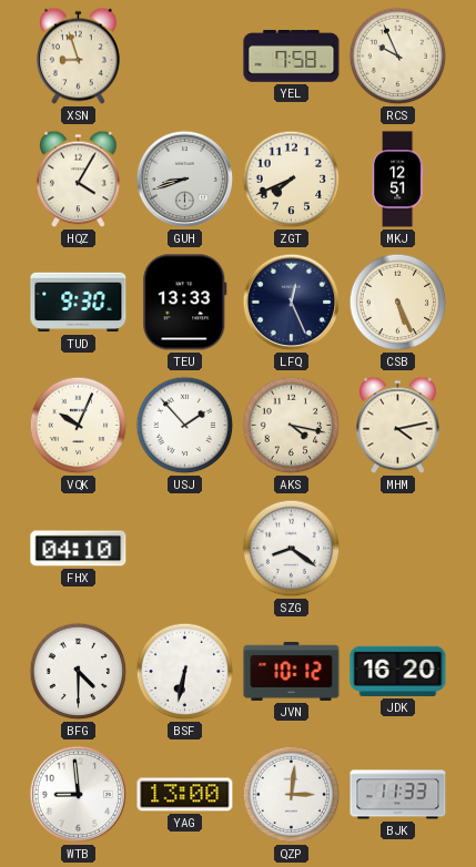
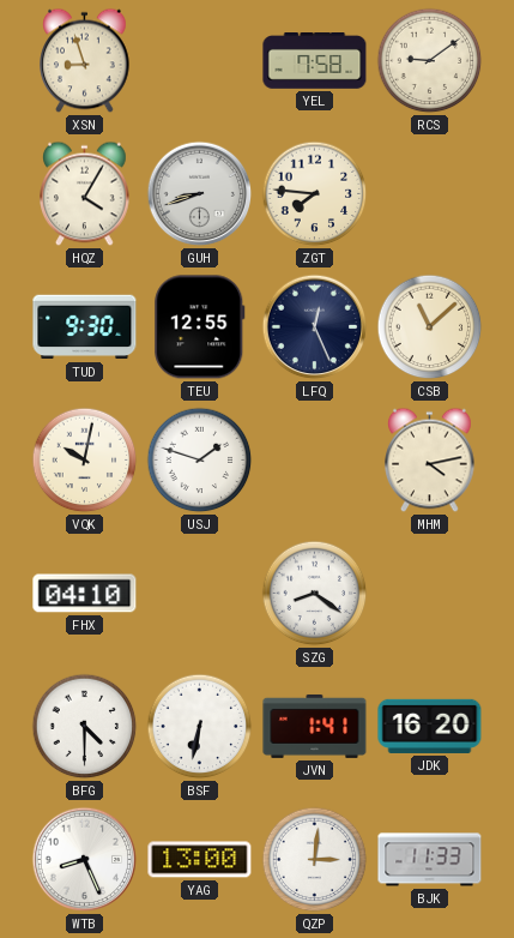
RCS: 9:56 -> 9:09 (430, 61)
ZGT: 7:41 -> 7:46 (315, 194)
MKJ: 12:51 -> none (397, 180)
TEU: 13:33 -> 12:55 (200, 327)
CSB: 5:26 -> 11:08 (430, 327)
VQK: 10:04 -> 10:02 (85, 461)
USJ: 1:53 -> 1:48 (200, 461)
AKS: 4:17 -> none (292, 426)
JVN: 10:12 -> 1:41 (315, 726)
WTB: 8:59 -> 8:26 (85, 860)
